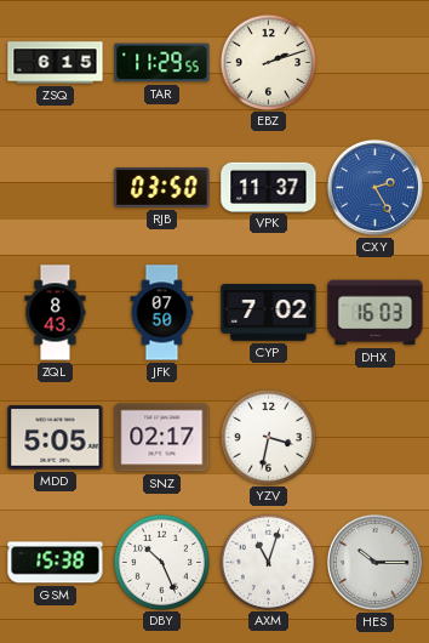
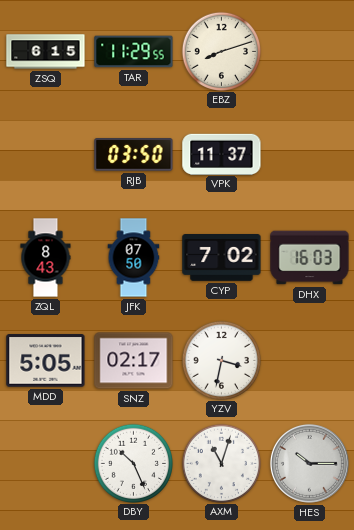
EBZ: 2:12 -> 8:12 (221, 51)
CXY: 2:25 -> none (374, 187)
GSM: 15:38 -> none (56, 563)
